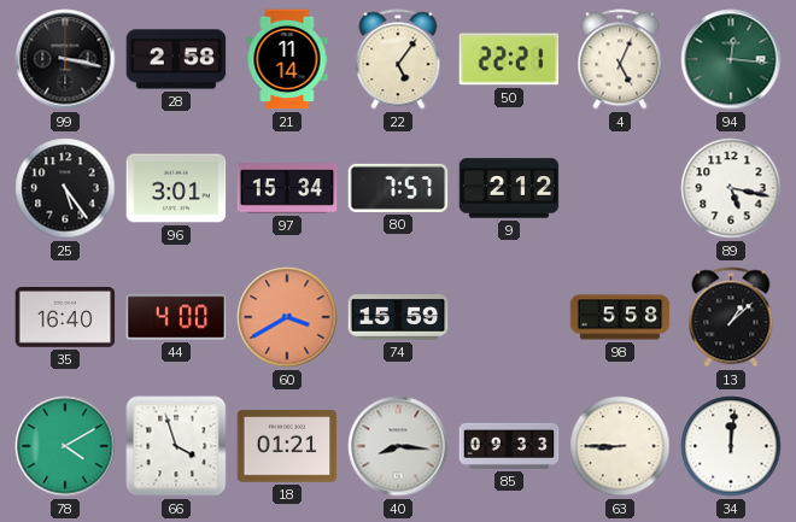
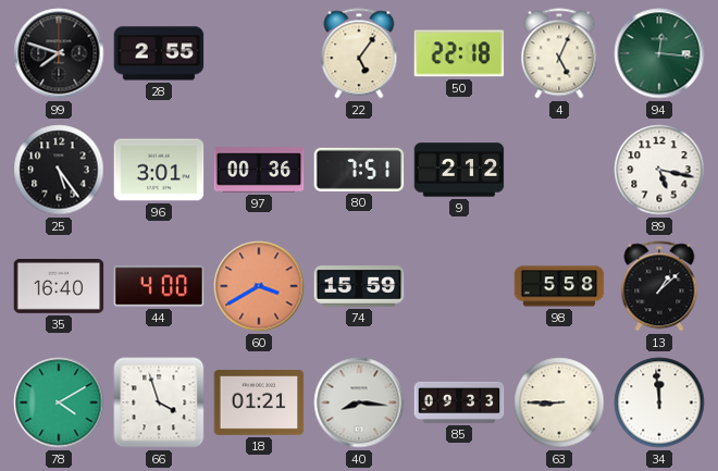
99: 3:17 -> 7:48 (59, 53)
28: 2:58 -> 2:55 (159, 53)
21: 11:14 -> none (287, 59)
50: 22:21 -> 22:18 (459, 53)
97: 15:34 -> 00:36 (259, 170)
80: 7:57 -> 7:51 (359, 170)
34: 12:01 -> 11:59 (659, 402)
